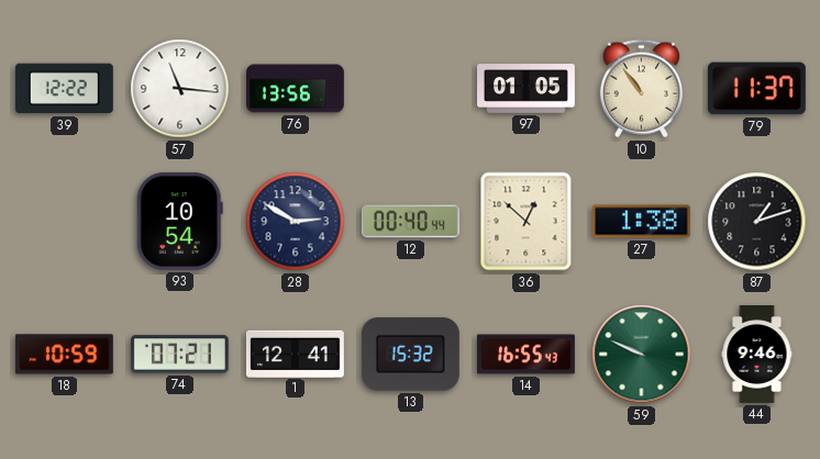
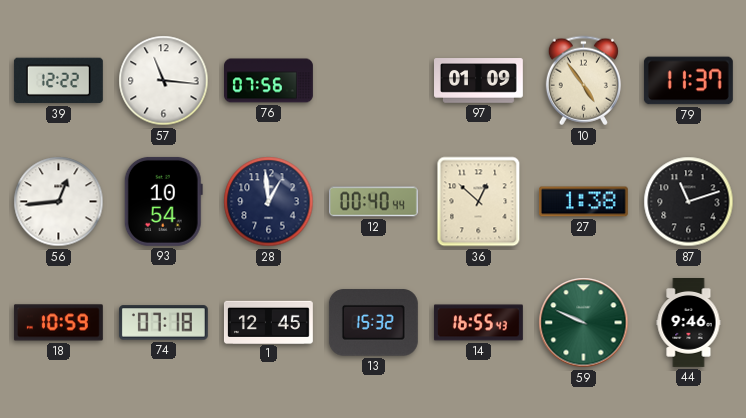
76: 13:56 -> 07:56 (269, 81)
97: 01:05 -> 01:09 (479, 81)
10: 10:54 -> 4:54 (583, 81)
56: none -> 12:44 (59, 202)
28: 2:50 -> 12:59 (269, 202)
87: 1:12 -> 11:12 (689, 202)
74: 07:21 -> 07:18 (163, 323)
1: 12:41 -> 12:45 (268, 322)
